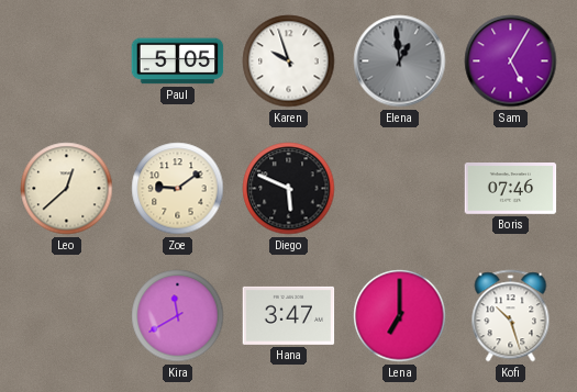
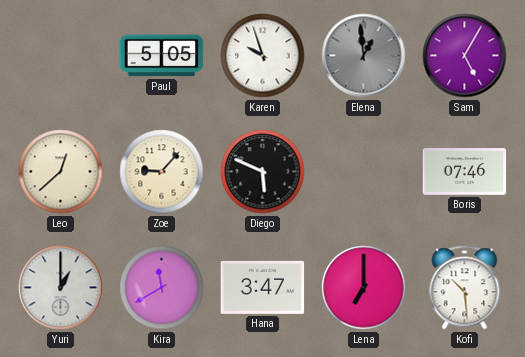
Zoe: 9:09 -> 9:07 (162, 172)
Yuri: none -> 1:00 (61, 288)
Kofi: 10:27 -> 10:29 (465, 288)
